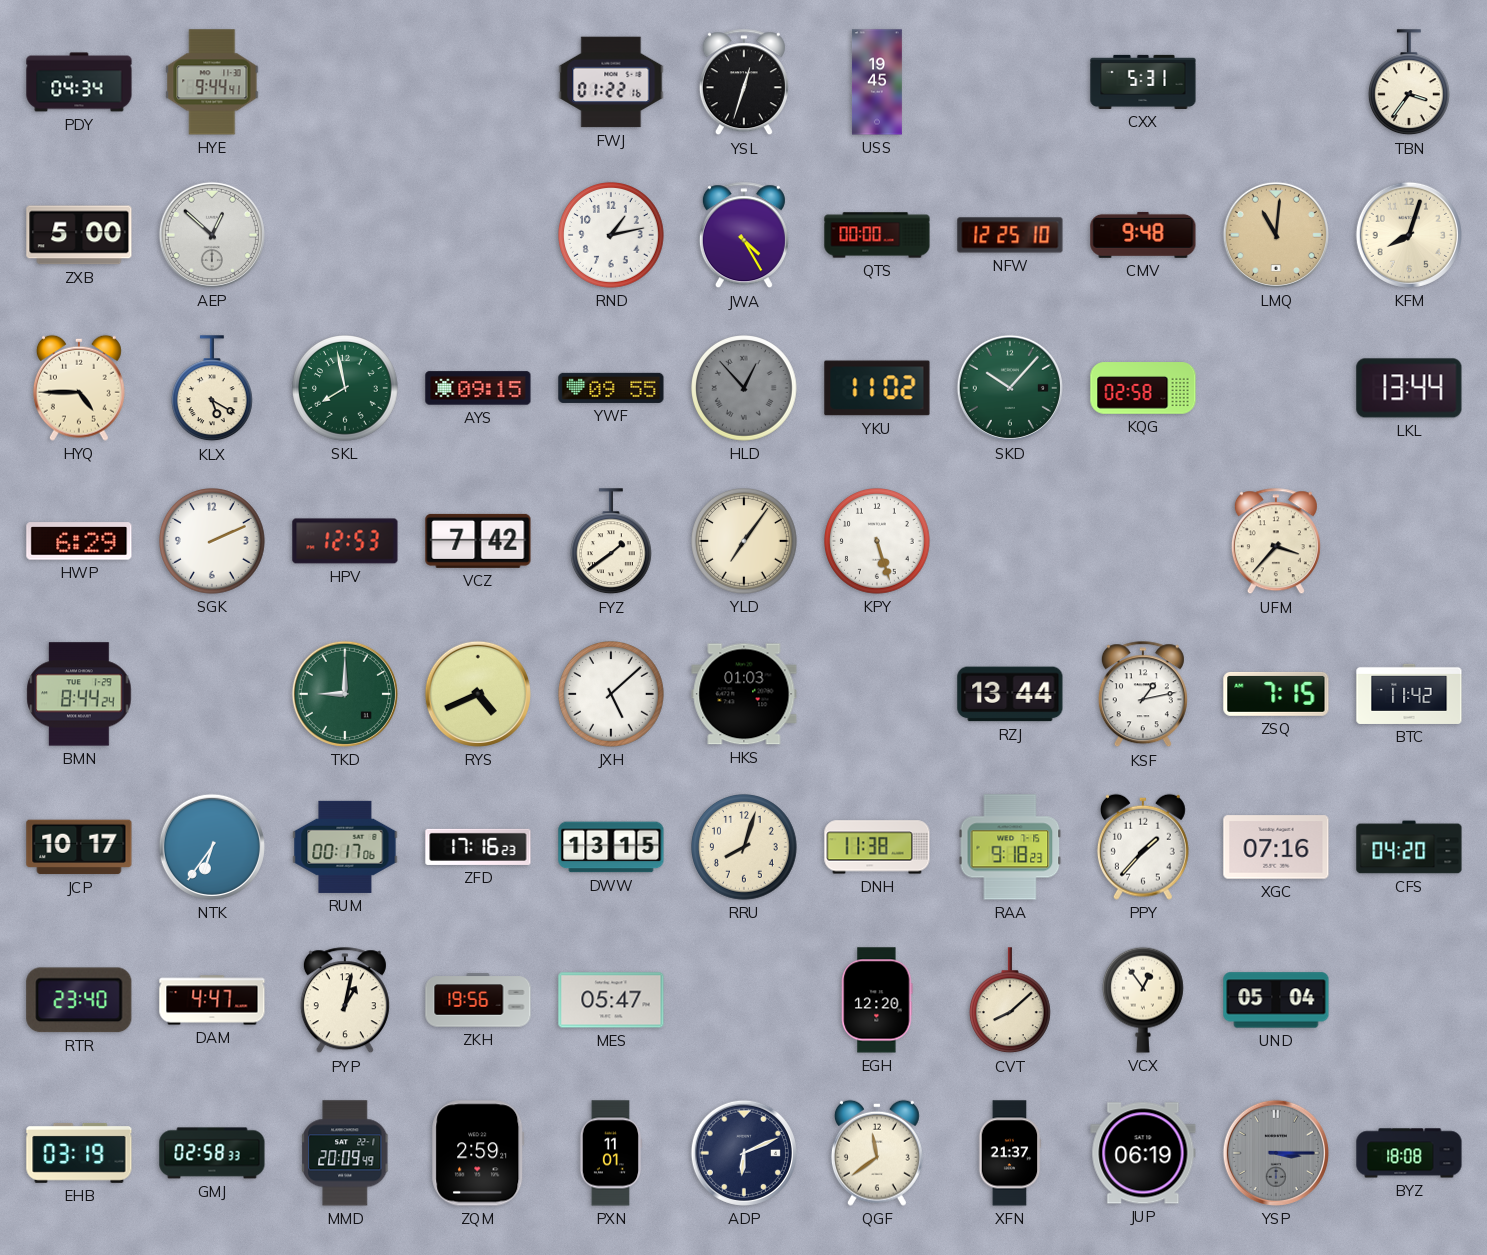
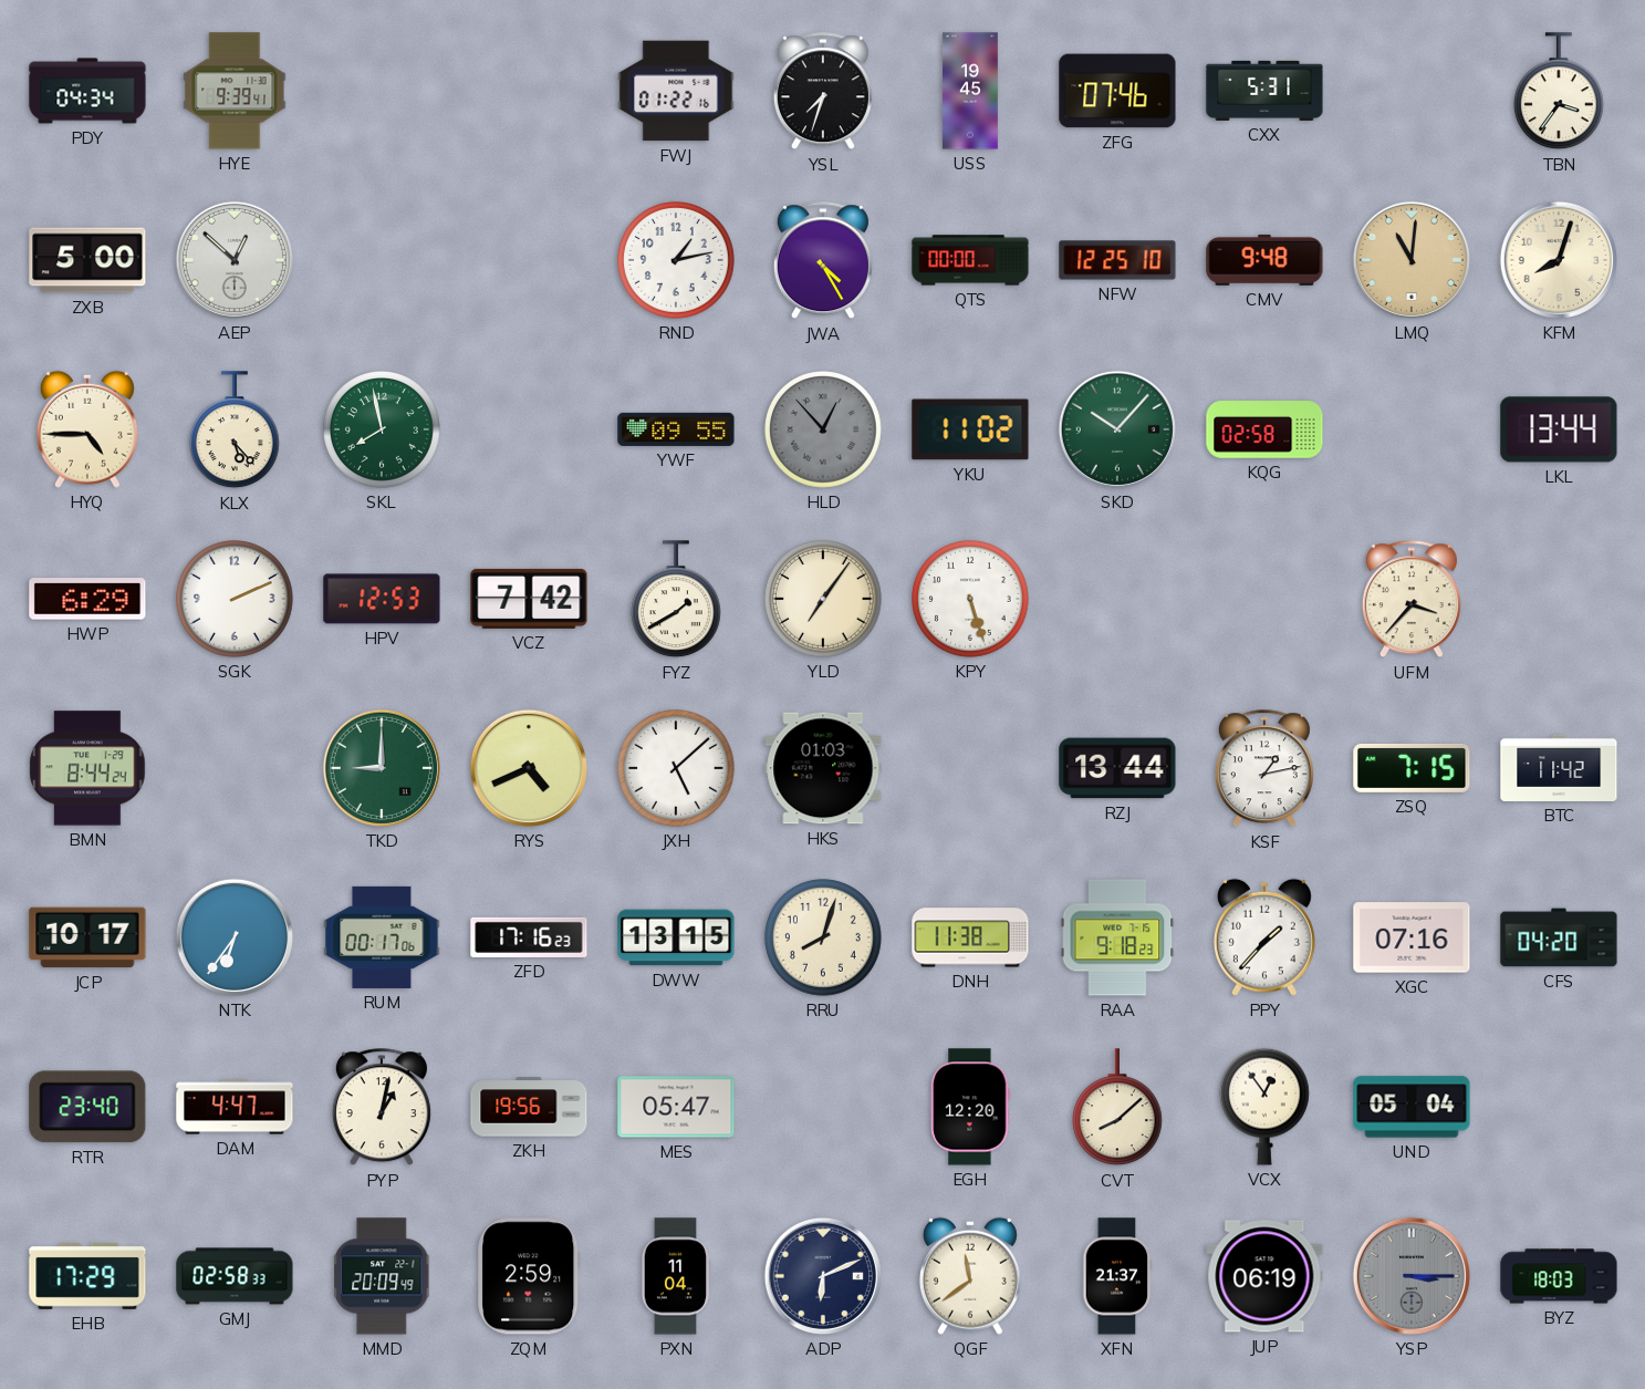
HYE: 9:44 -> 9:39 (235, 91)
YSL: 12:33 -> 7:33 (823, 92)
ZFG: none -> 07:46 (1117, 91)
KLX: 5:20 -> 5:23 (235, 431)
AYS: 09:15 -> none (478, 388)
FYZ: 1:39 -> 1:40 (676, 600)
EHB: 03:19 -> 17:29 (87, 1276)
PXN: 11:01 -> 11:04 (676, 1276)
BYZ: 18:08 -> 18:03 (1559, 1276)
